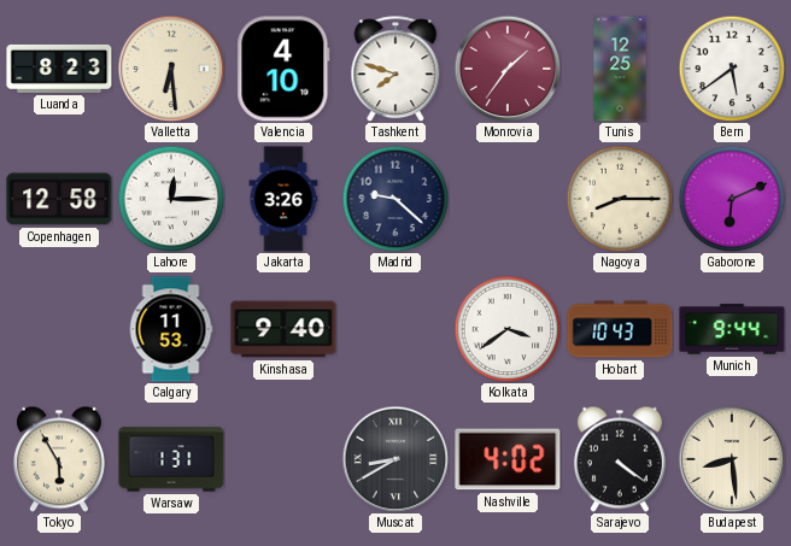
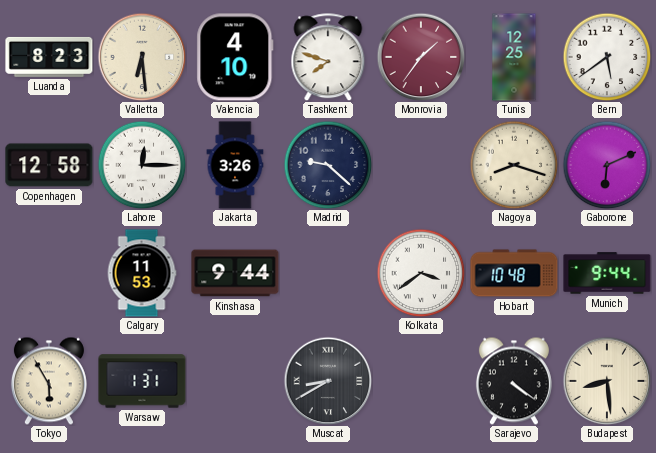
Nagoya: 8:15 -> 8:18 (514, 165)
Kinshasa: 9:40 -> 9:44 (235, 273)
Hobart: 10:43 -> 10:48 (514, 273)
Nashville: 4:02 -> none (508, 459)
